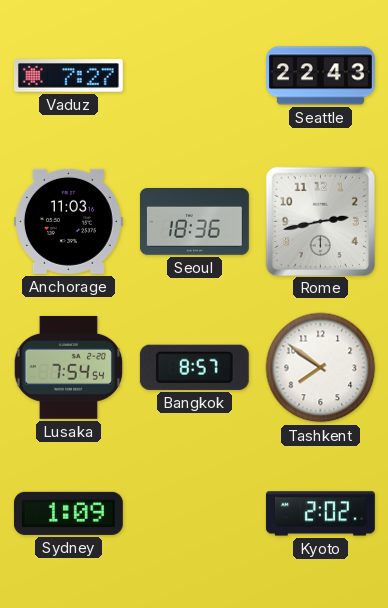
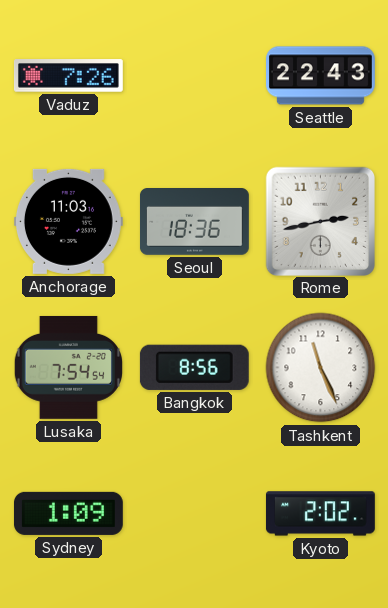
Vaduz: 7:27 -> 7:26 (68, 76)
Bangkok: 8:57 -> 8:56 (194, 367)
Tashkent: 7:51 -> 11:26 (321, 368)
